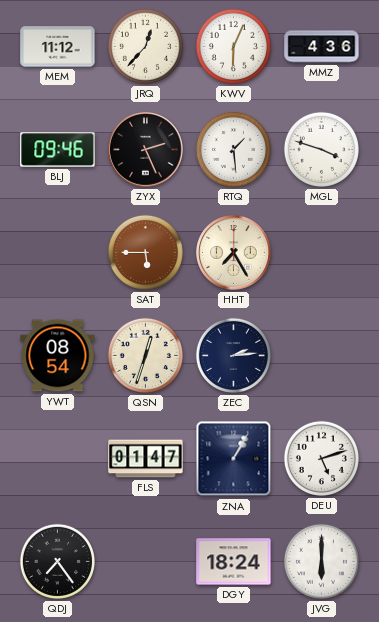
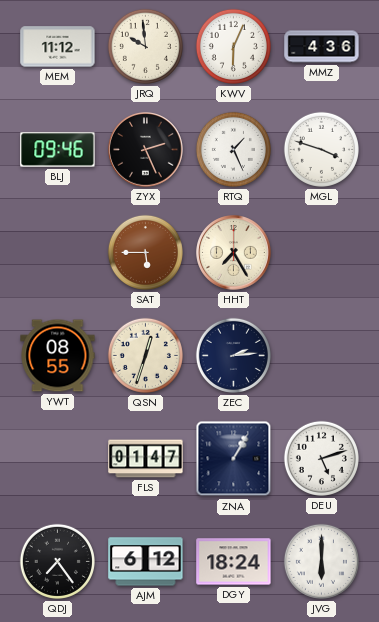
JRQ: 12:37 -> 9:59 (145, 46)
RTQ: 1:29 -> 1:26 (233, 149)
YWT: 08:54 -> 08:55 (58, 356)
AJM: none -> 6:12 (146, 562)
